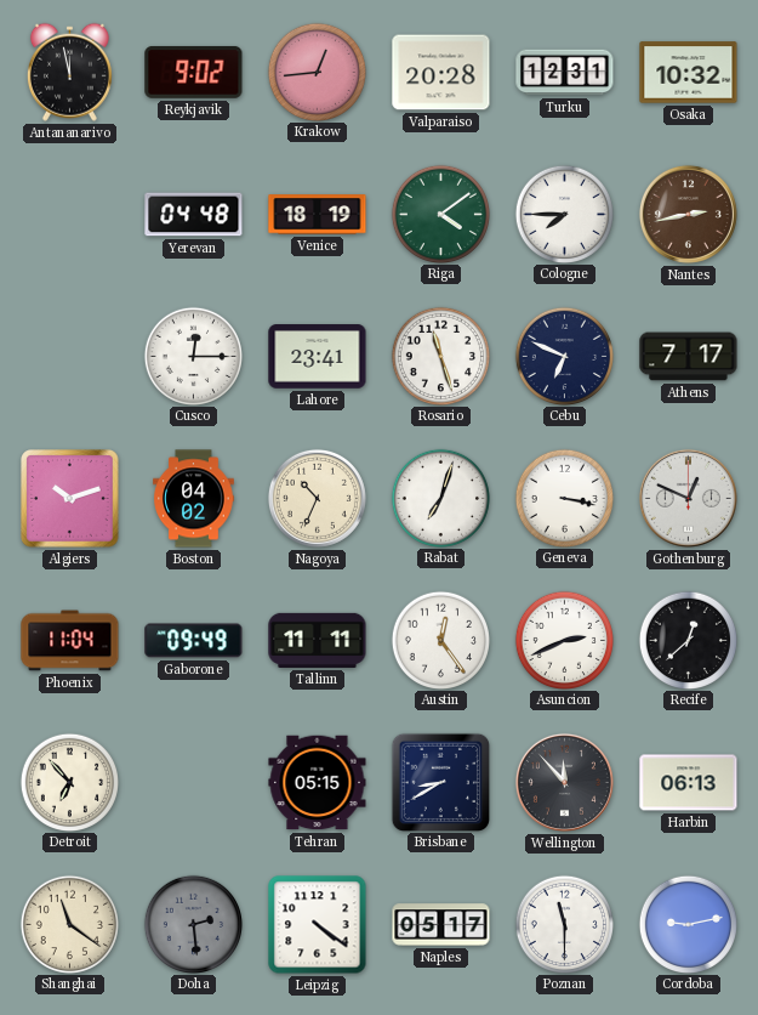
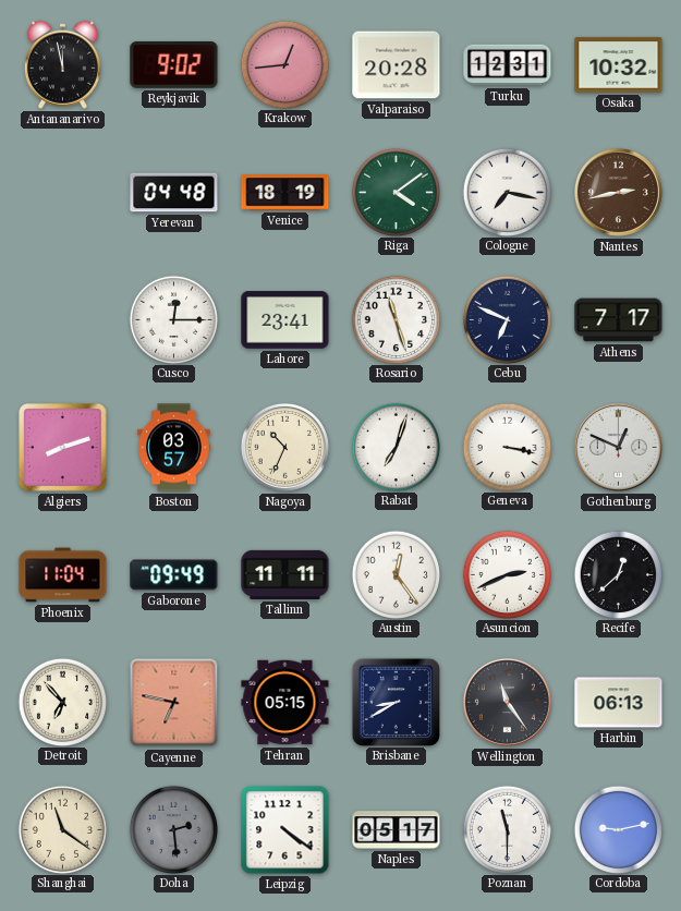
Cologne: 7:45 -> 7:17 (507, 192)
Algiers: 10:12 -> 8:12 (63, 448)
Boston: 04:02 -> 03:57 (174, 448)
Cayenne: none -> 6:47 (174, 703)
Wellington: 11:53 -> 11:24 (507, 702)
